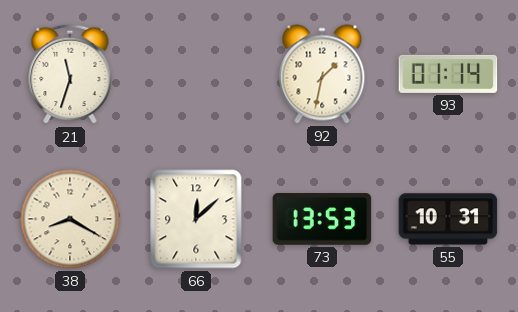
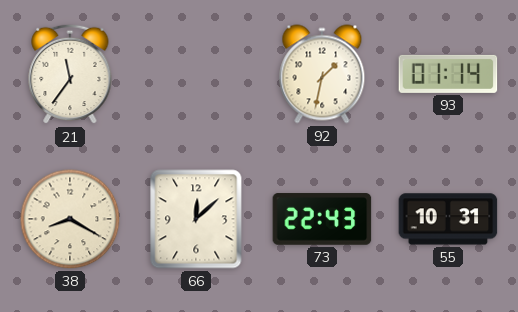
21: 11:33 -> 11:36 (70, 74)
73: 13:53 -> 22:43 (322, 219)
